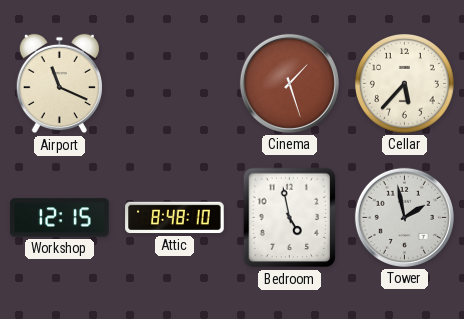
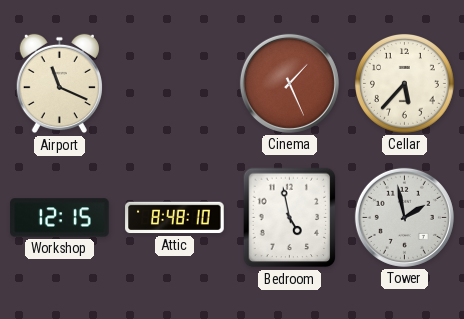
Cinema: 1:27 -> 1:26 (289, 83)
